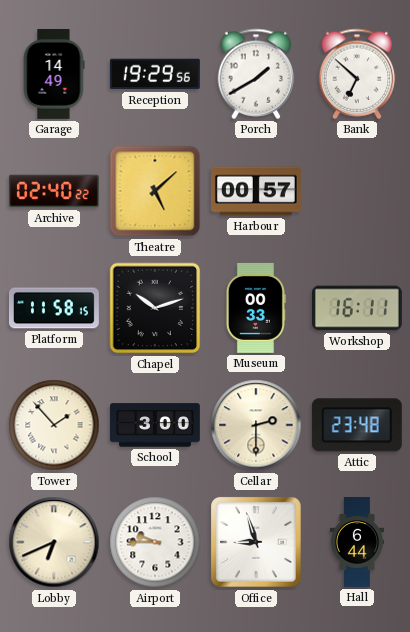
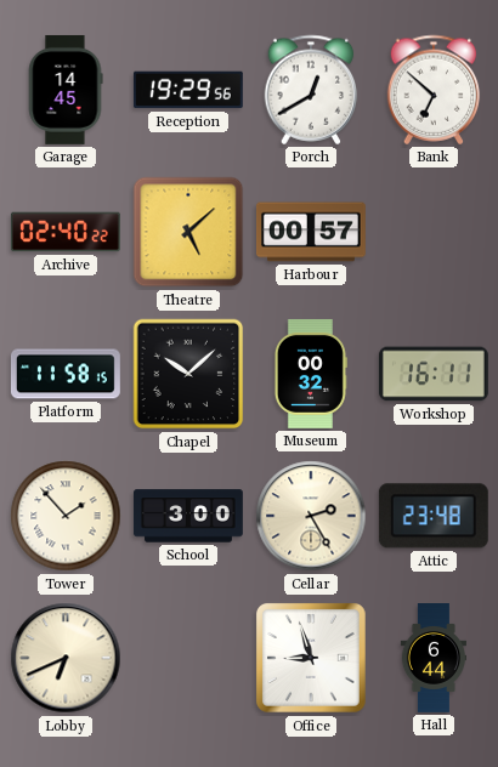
Garage: 14:49 -> 14:45 (66, 90)
Porch: 1:40 -> 12:40 (311, 90)
Chapel: 10:12 -> 10:08 (188, 374)
Museum: 00:33 -> 00:32 (311, 374)
Cellar: 2:30 -> 2:25 (311, 516)
Airport: 9:45 -> none (155, 542)
